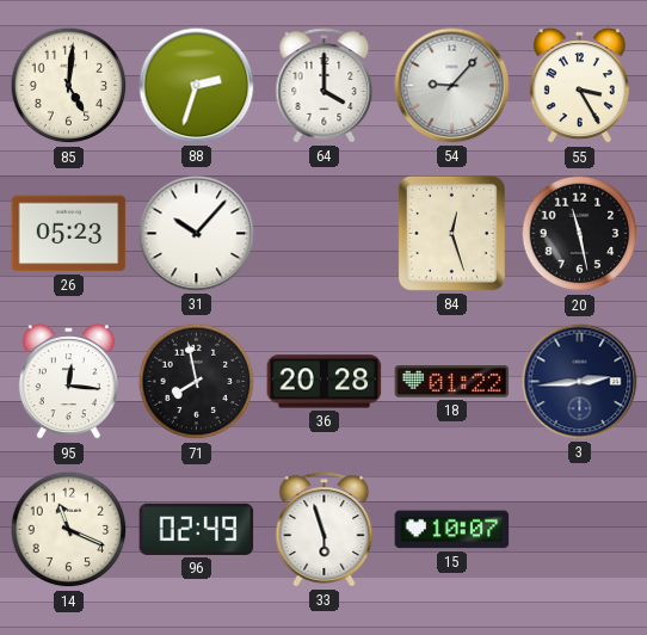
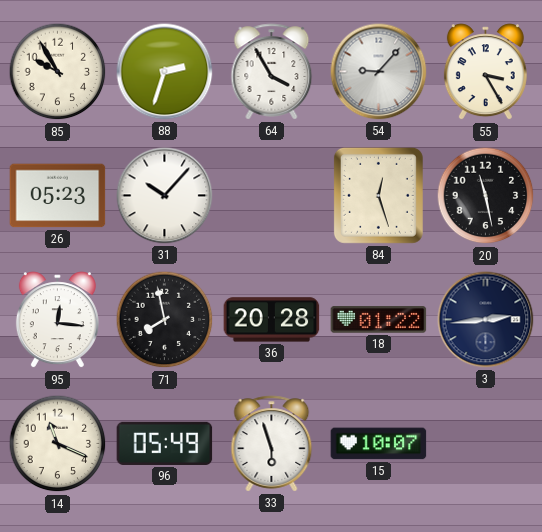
85: 5:01 -> 9:55 (58, 72)
64: 4:00 -> 3:55 (272, 72)
96: 02:49 -> 05:49 (165, 443)
